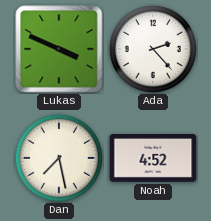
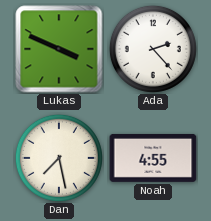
Noah: 4:52 -> 4:55 (153, 158)
